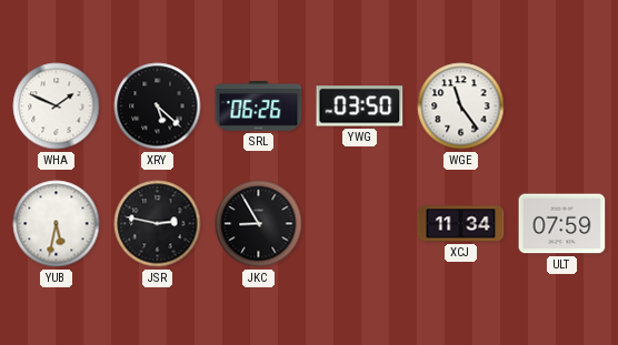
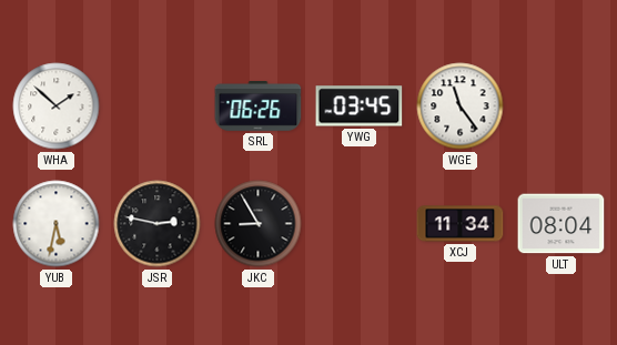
WHA: 1:49 -> 1:52 (57, 106)
XRY: 5:22 -> none (158, 106)
YWG: 03:50 -> 03:45 (360, 106)
ULT: 07:59 -> 08:04 (562, 224)
